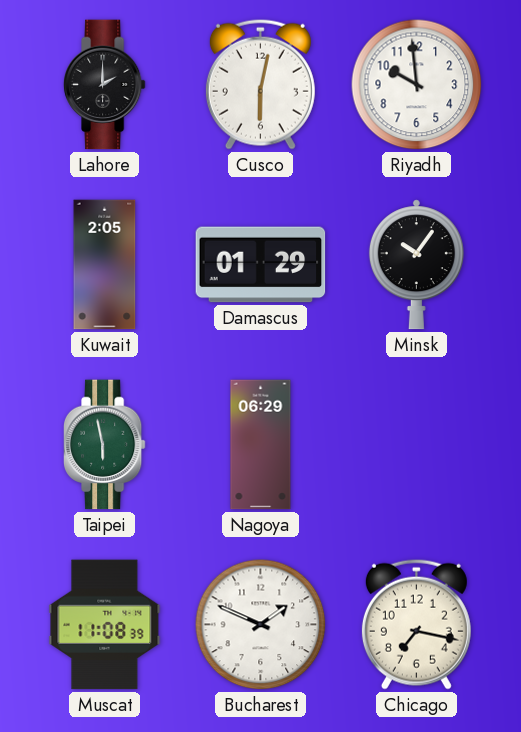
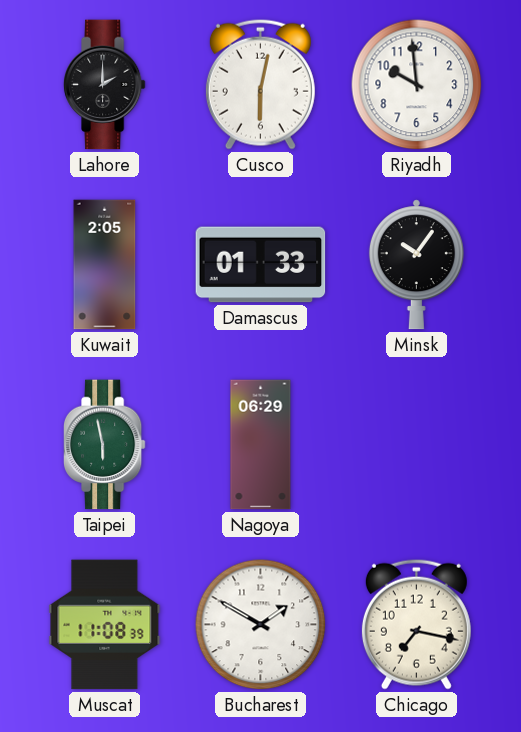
Damascus: 01:29 -> 01:33 (261, 265)
Bucharest: 1:49 -> 1:50 (261, 625)
